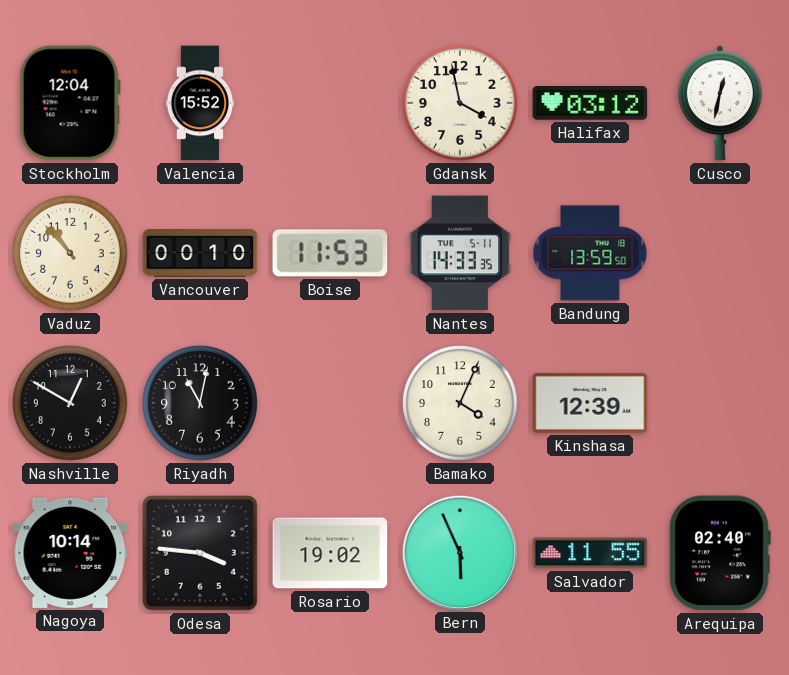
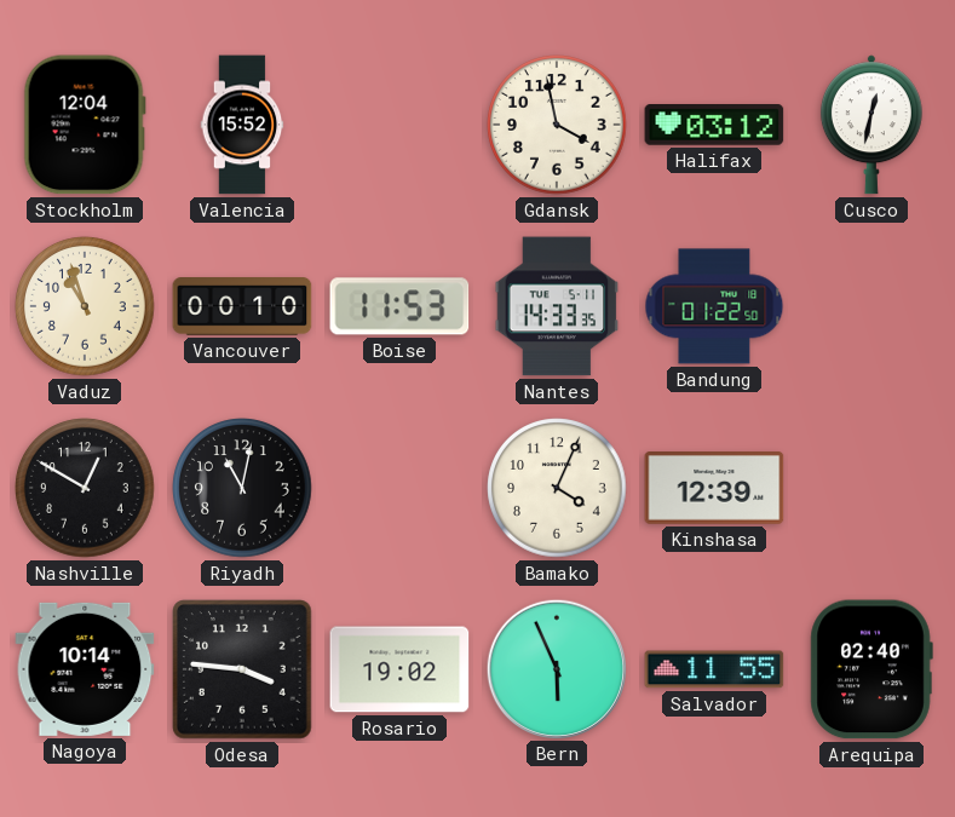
Vaduz: 10:53 -> 10:57 (85, 306)
Bandung: 13:59 -> 01:22 (714, 306)
